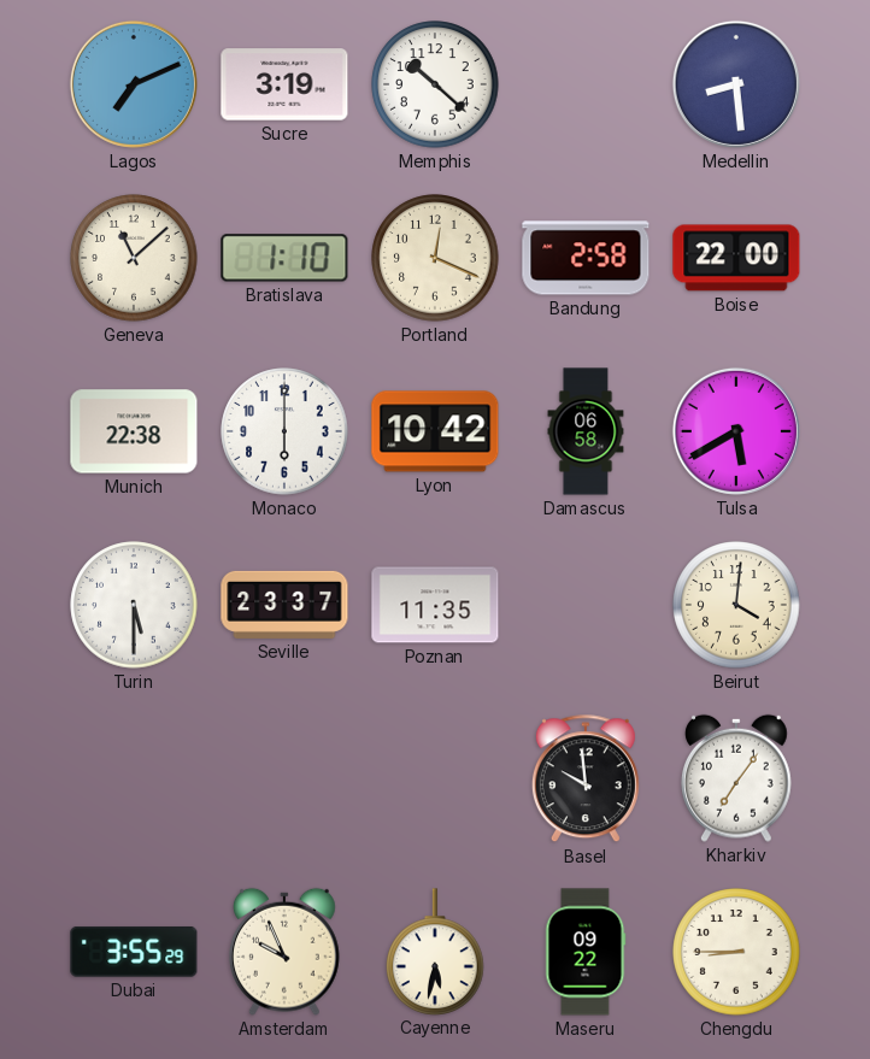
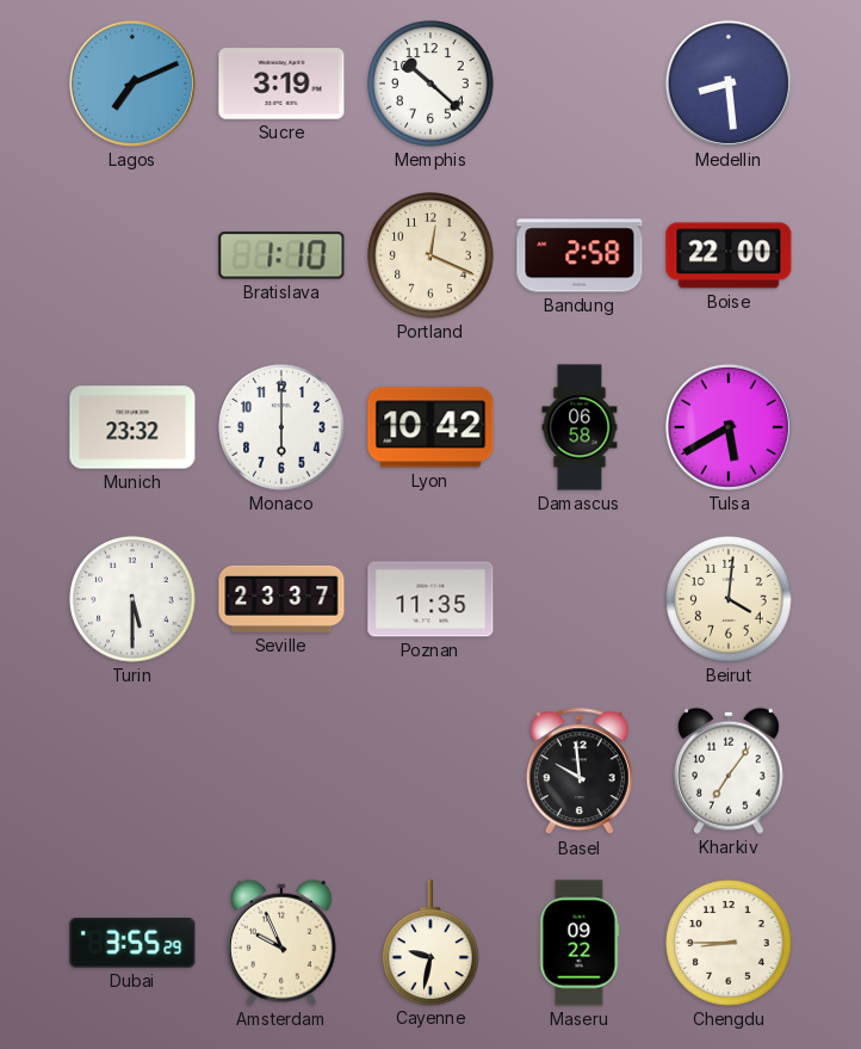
Geneva: 11:08 -> none (134, 258)
Munich: 22:38 -> 23:32 (132, 427)
Cayenne: 5:32 -> 9:32 (430, 943)
